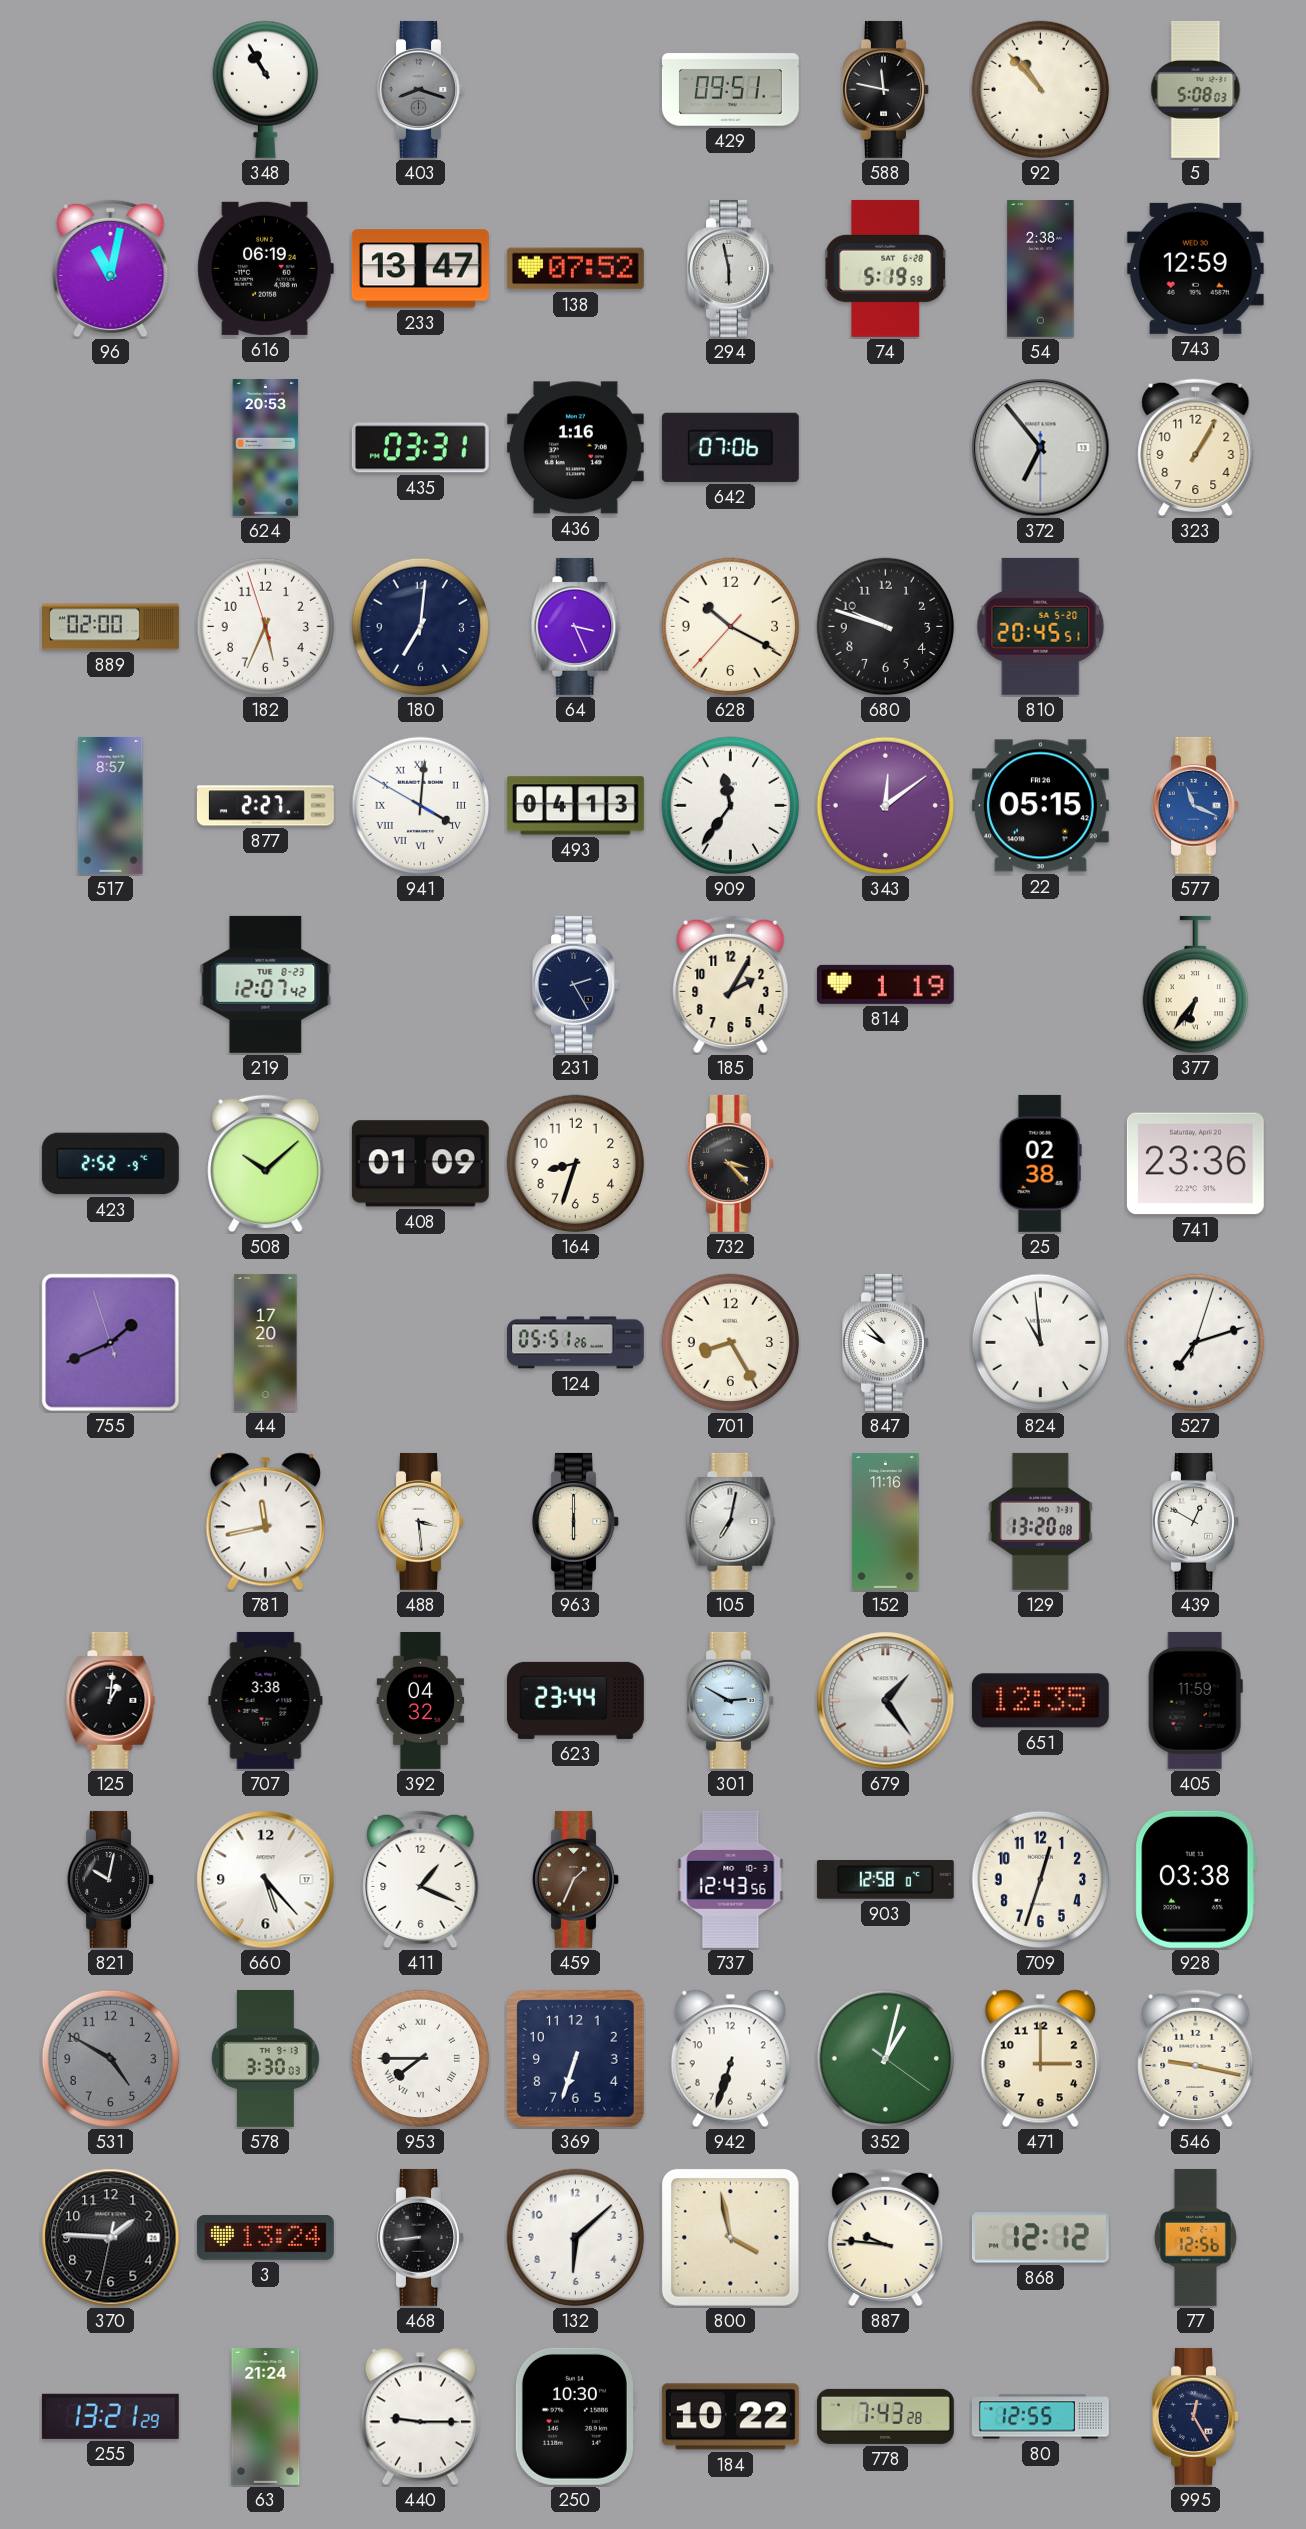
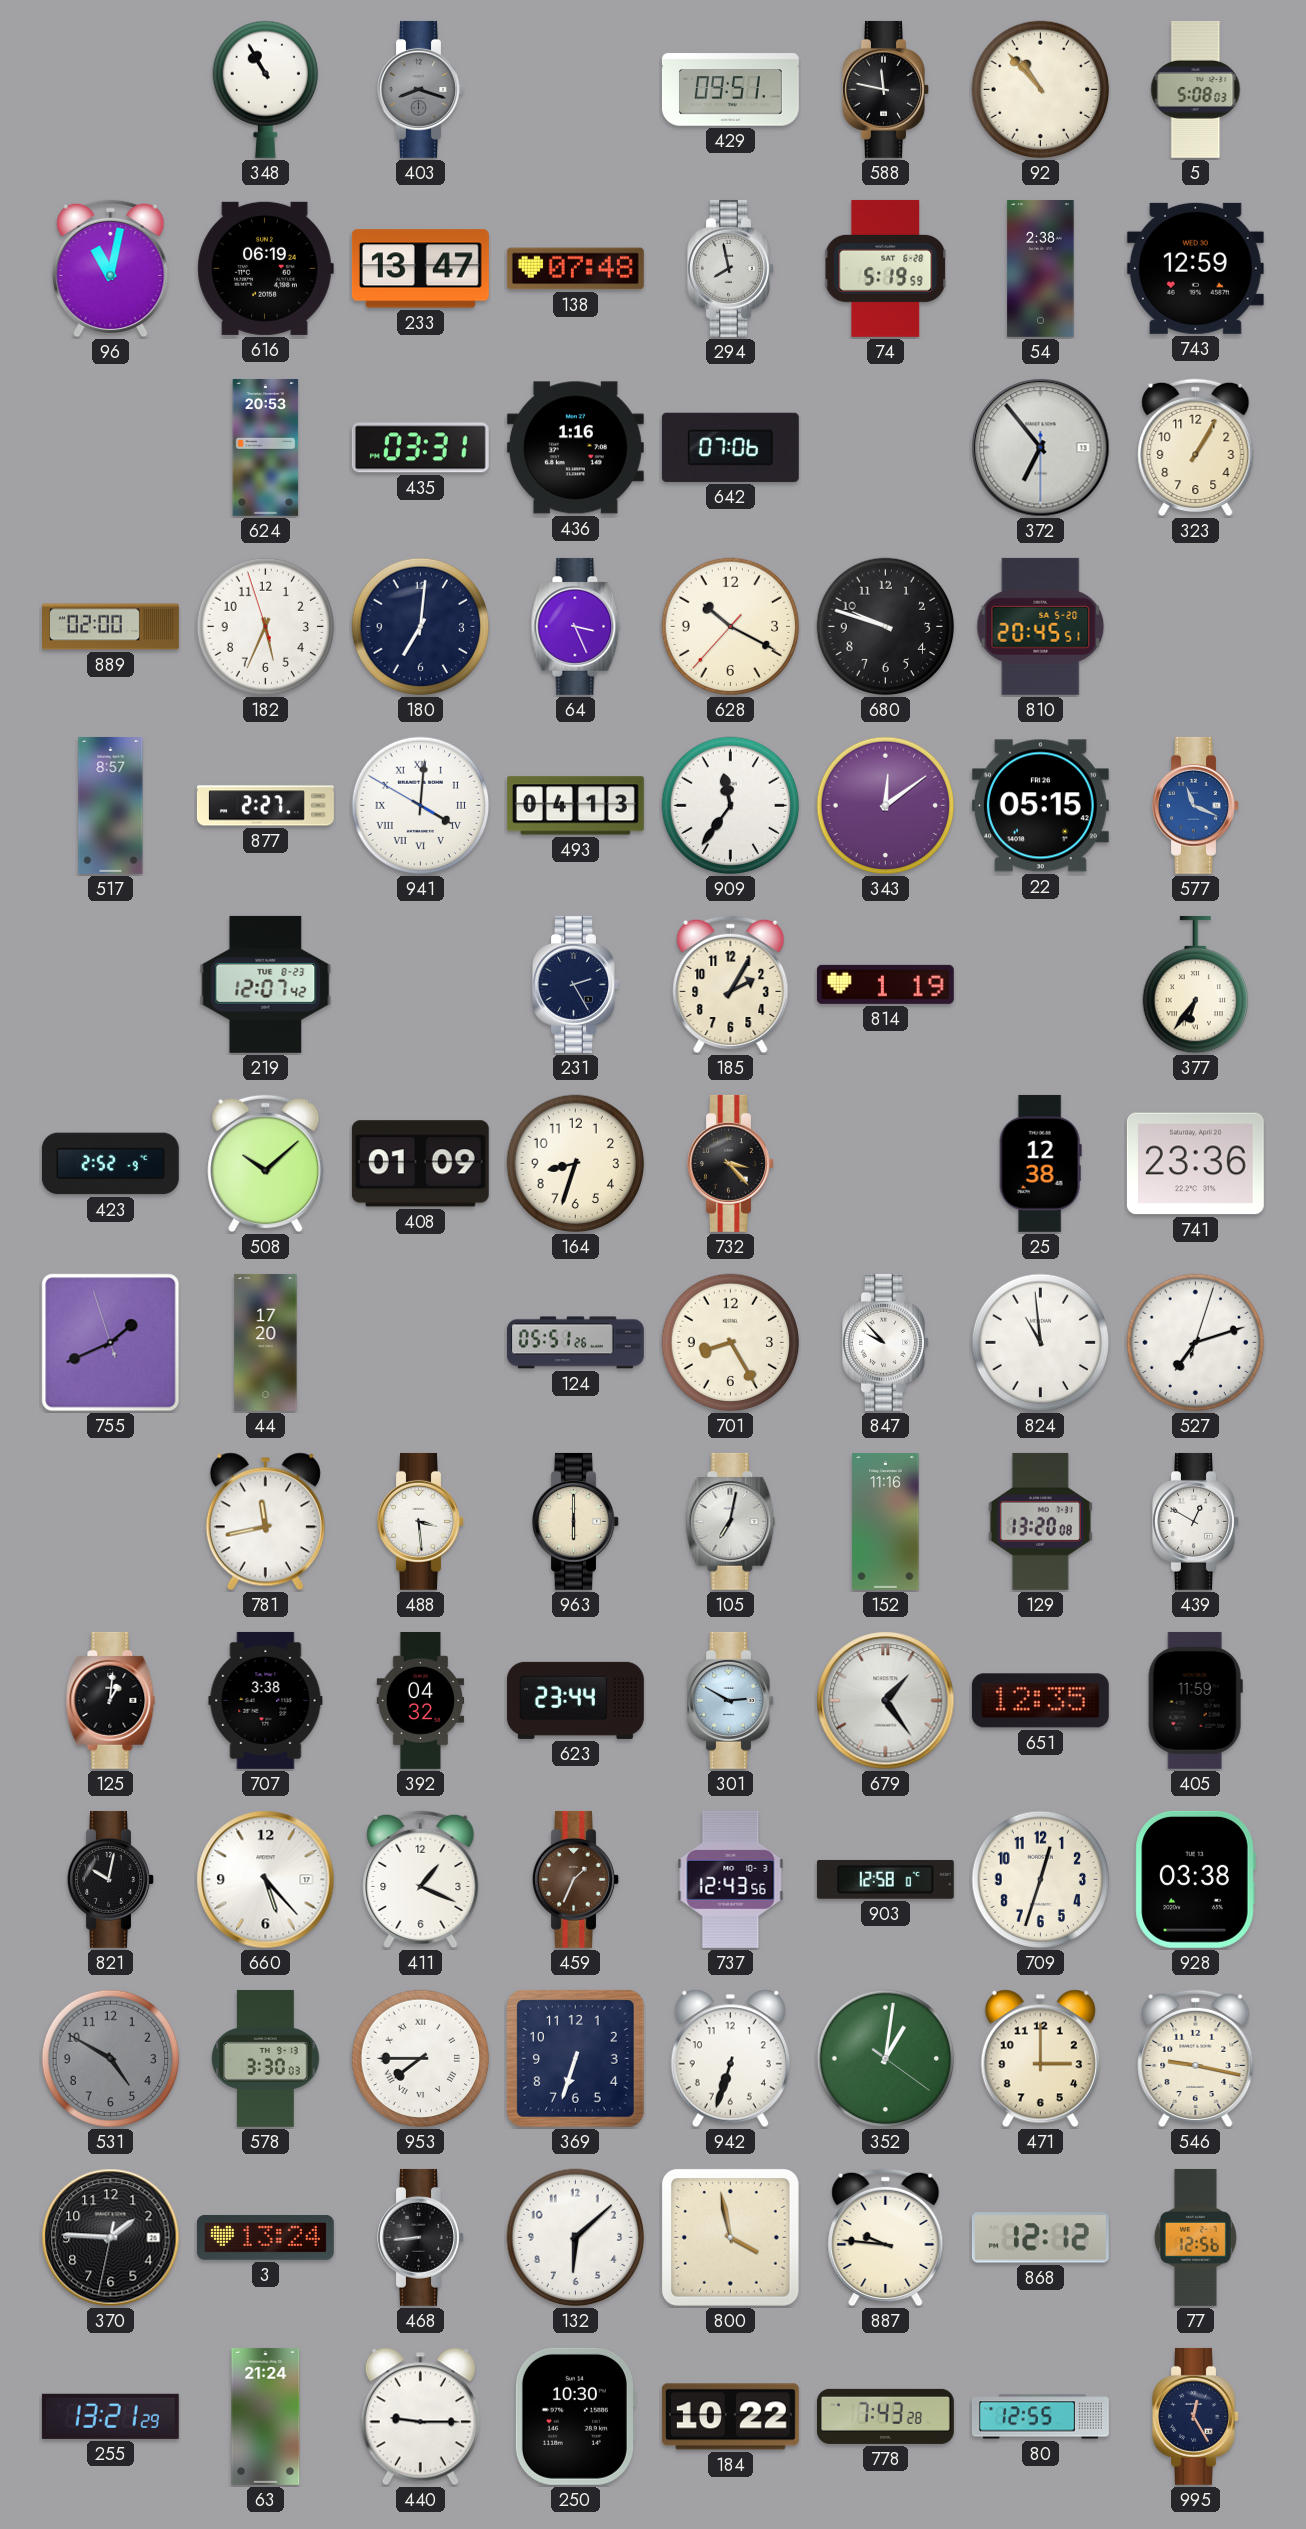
138: 07:52 -> 07:48 (575, 269)
294: 5:58 -> 7:58 (731, 268)
25: 02:38 -> 12:38 (1040, 1163)
352: 1:02 -> 1:01 (886, 2059)
